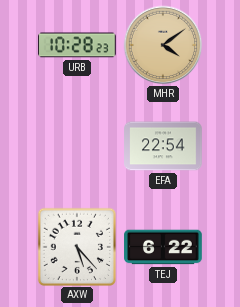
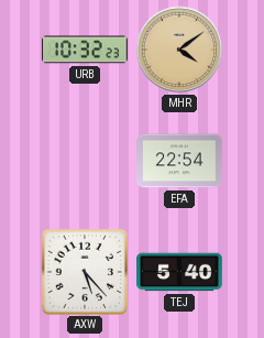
URB: 10:28 -> 10:32 (86, 50)
TEJ: 6:22 -> 5:40 (179, 272)
